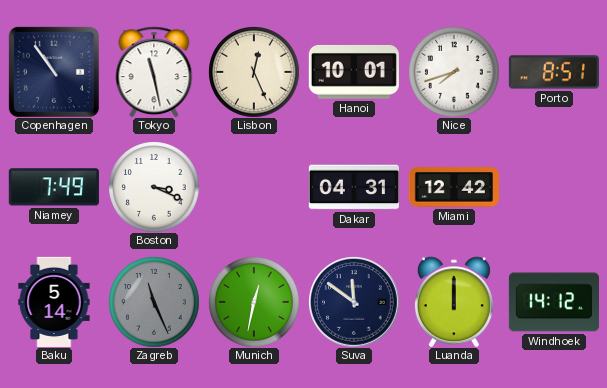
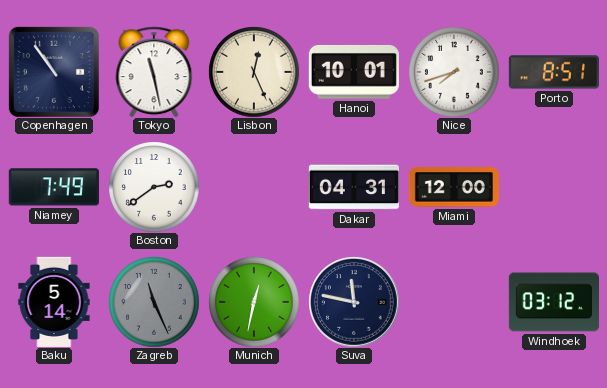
Boston: 3:19 -> 2:39 (154, 187)
Miami: 12:42 -> 12:00 (454, 187)
Suva: 11:51 -> 11:47 (354, 302)
Luanda: 12:00 -> none (454, 302)
Windhoek: 14:12 -> 03:12 (554, 302)
